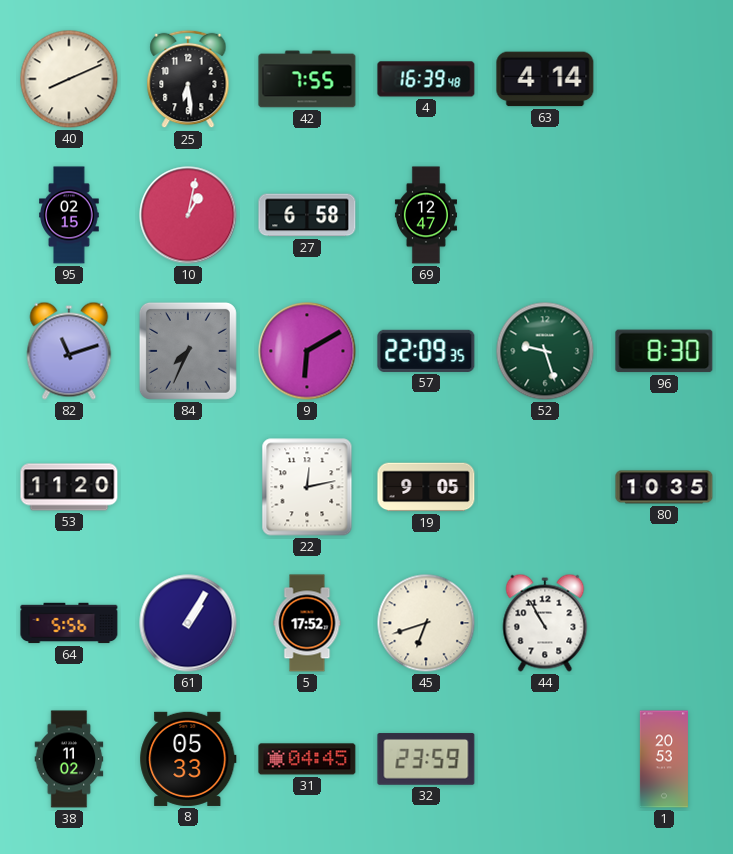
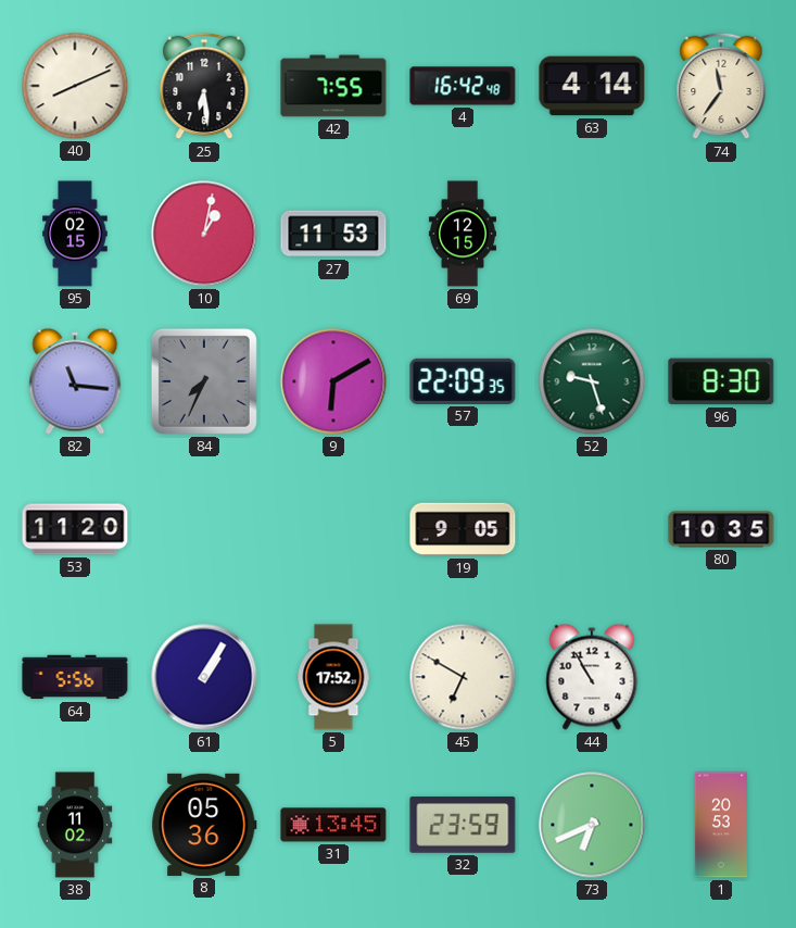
4: 16:39 -> 16:42 (463, 86)
74: none -> 11:36 (721, 86)
27: 6:58 -> 11:53 (333, 234)
69: 12:47 -> 12:15 (463, 234)
82: 11:12 -> 11:16 (75, 381)
22: 12:13 -> none (307, 487)
45: 6:42 -> 6:50 (463, 677)
8: 05:33 -> 05:36 (204, 825)
31: 04:45 -> 13:45 (333, 825)
73: none -> 6:41 (592, 825)
